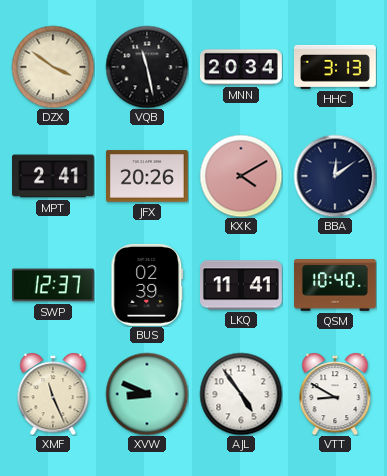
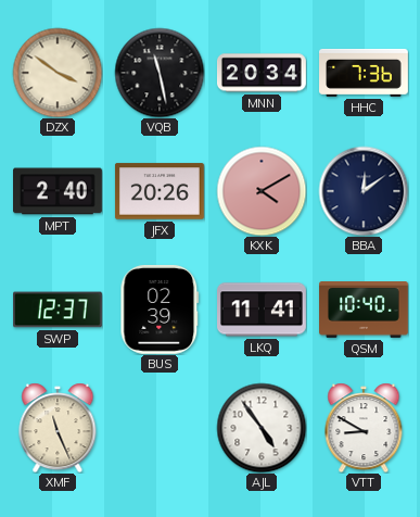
HHC: 3:13 -> 7:36 (365, 73)
MPT: 2:41 -> 2:40 (59, 191)
XVW: 8:49 -> none (147, 394)
